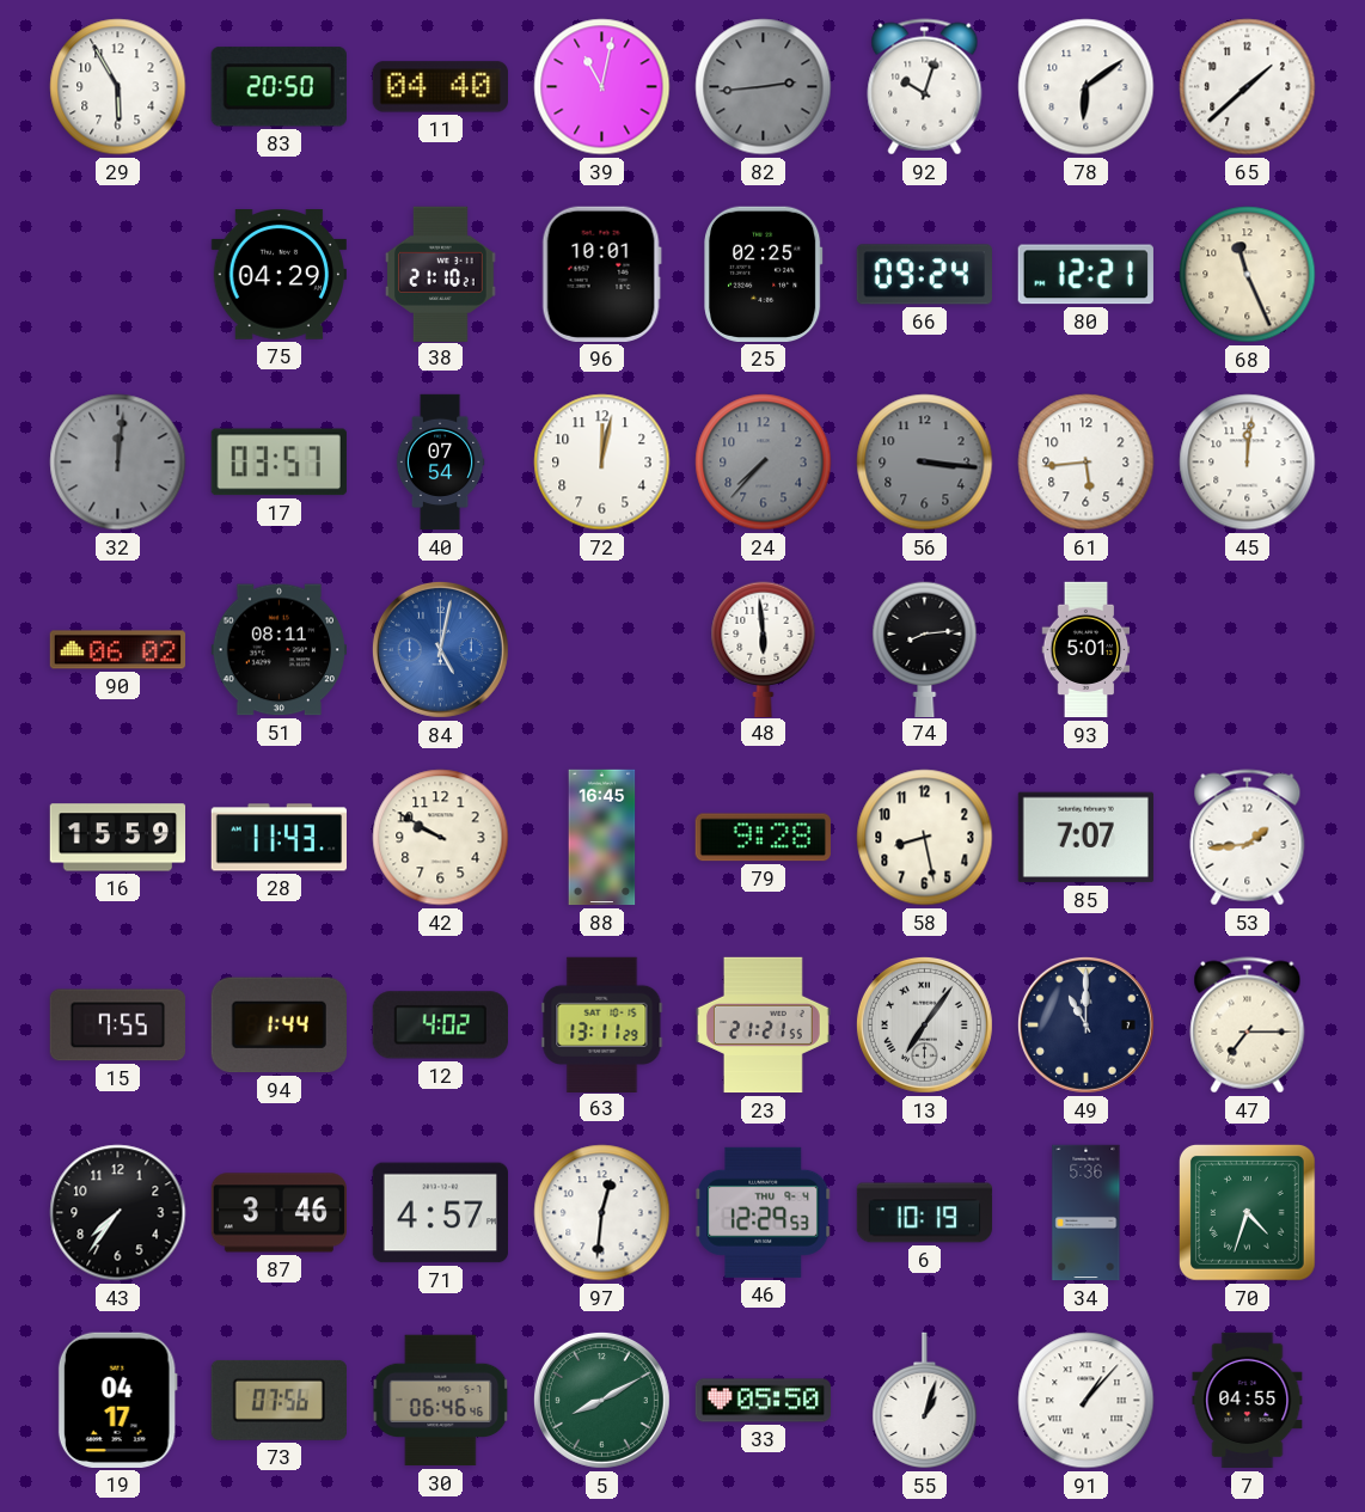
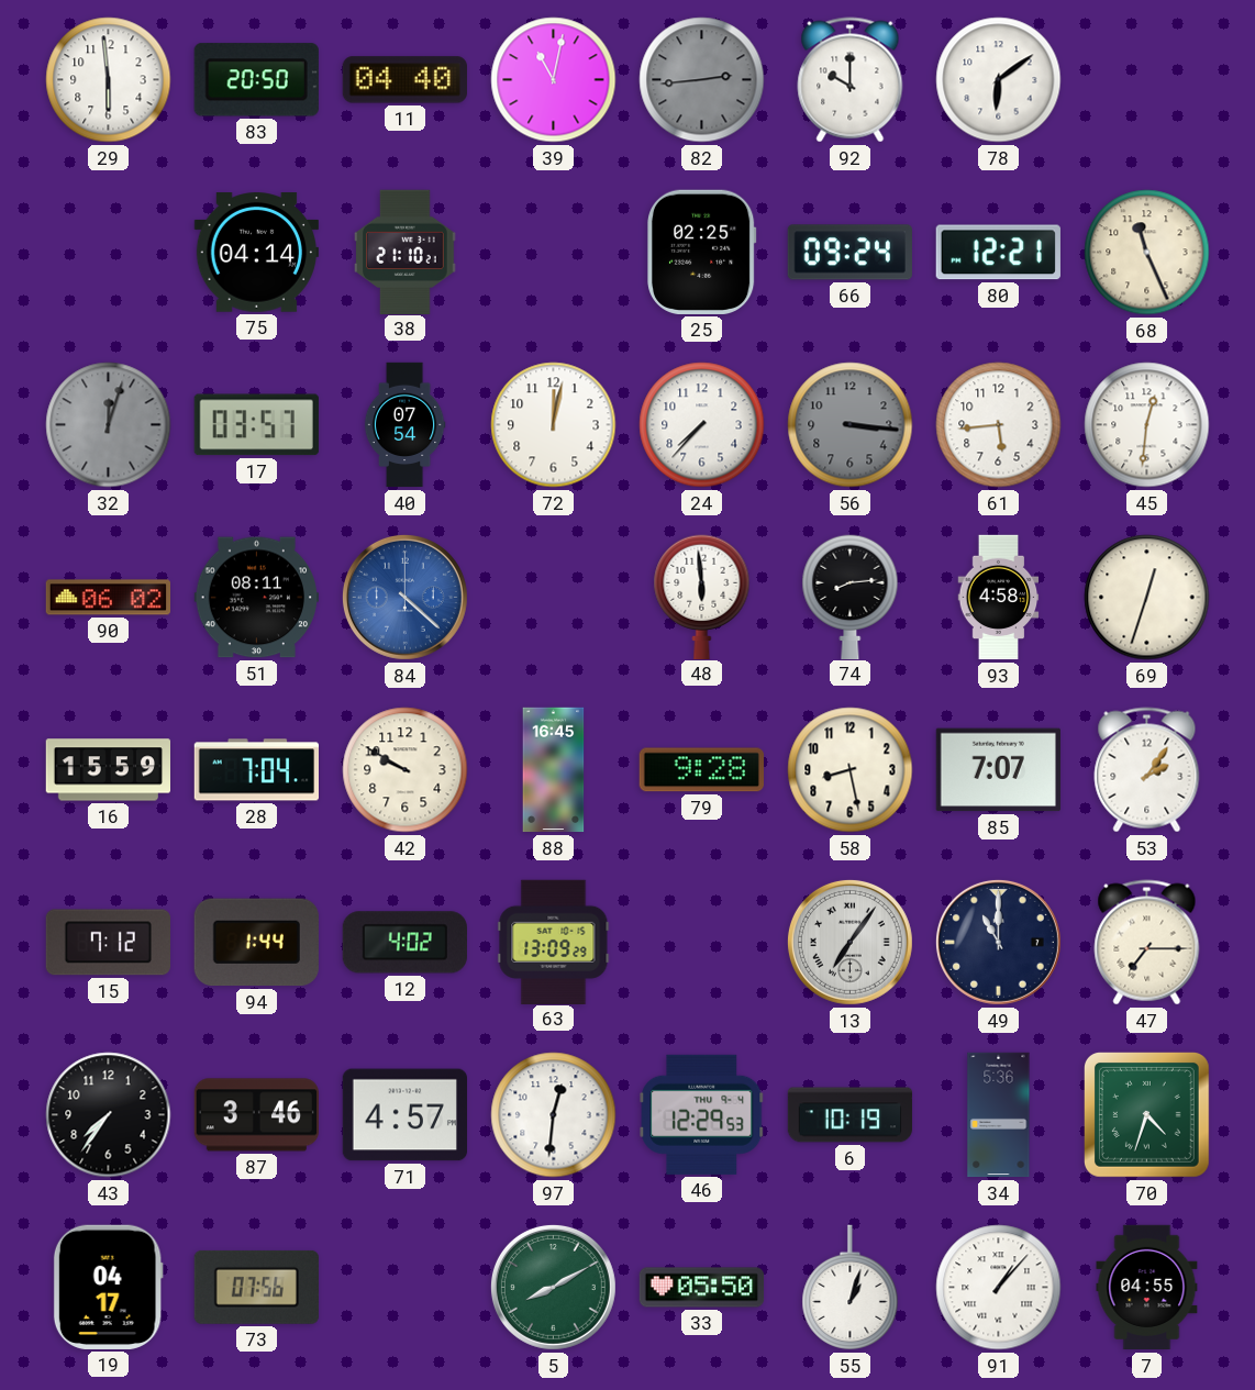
29: 5:55 -> 5:59 (109, 80)
92: 10:03 -> 10:00 (851, 80)
65: 1:38 -> none (1248, 87)
75: 04:29 -> 04:14 (256, 253)
96: 10:01 -> none (601, 274)
32: 12:01 -> 12:03 (109, 425)
24 dial: grey -> white (702, 425)
45: 12:01 -> 12:31 (1147, 425)
84: 5:02 -> 4:22 (404, 597)
93: 5:01 -> 4:58 (999, 598)
69: none -> 12:33 (1147, 598)
28: 11:43 -> 7:04 (256, 770)
53: 1:44 -> 2:06 (1147, 770)
15: 7:55 -> 7:12 (108, 943)
63: 13:11 -> 13:09 (554, 942)
23: 21:21 -> none (763, 1026)
30: 06:46 -> none (441, 1401)
